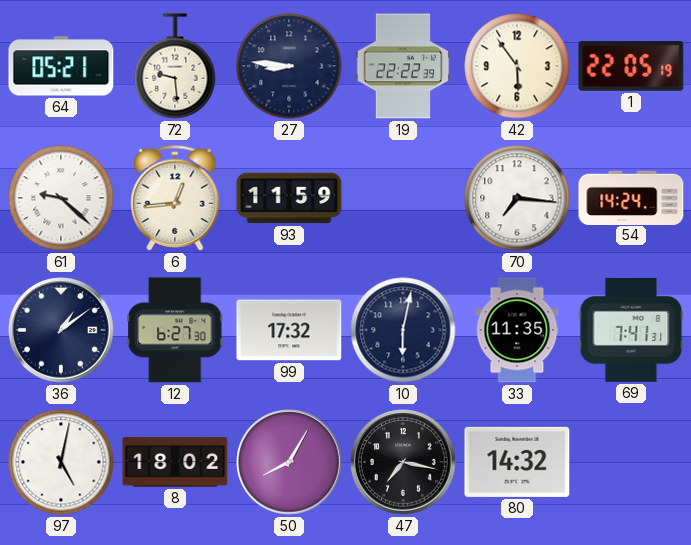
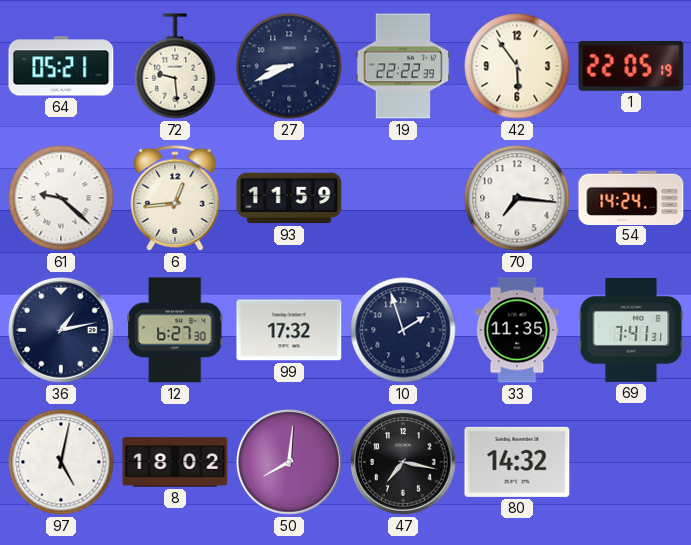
27: 8:46 -> 8:41 (289, 66)
36: 1:09 -> 1:13 (61, 330)
10: 6:02 -> 1:57 (403, 330)
50: 8:05 -> 8:01 (289, 462)
